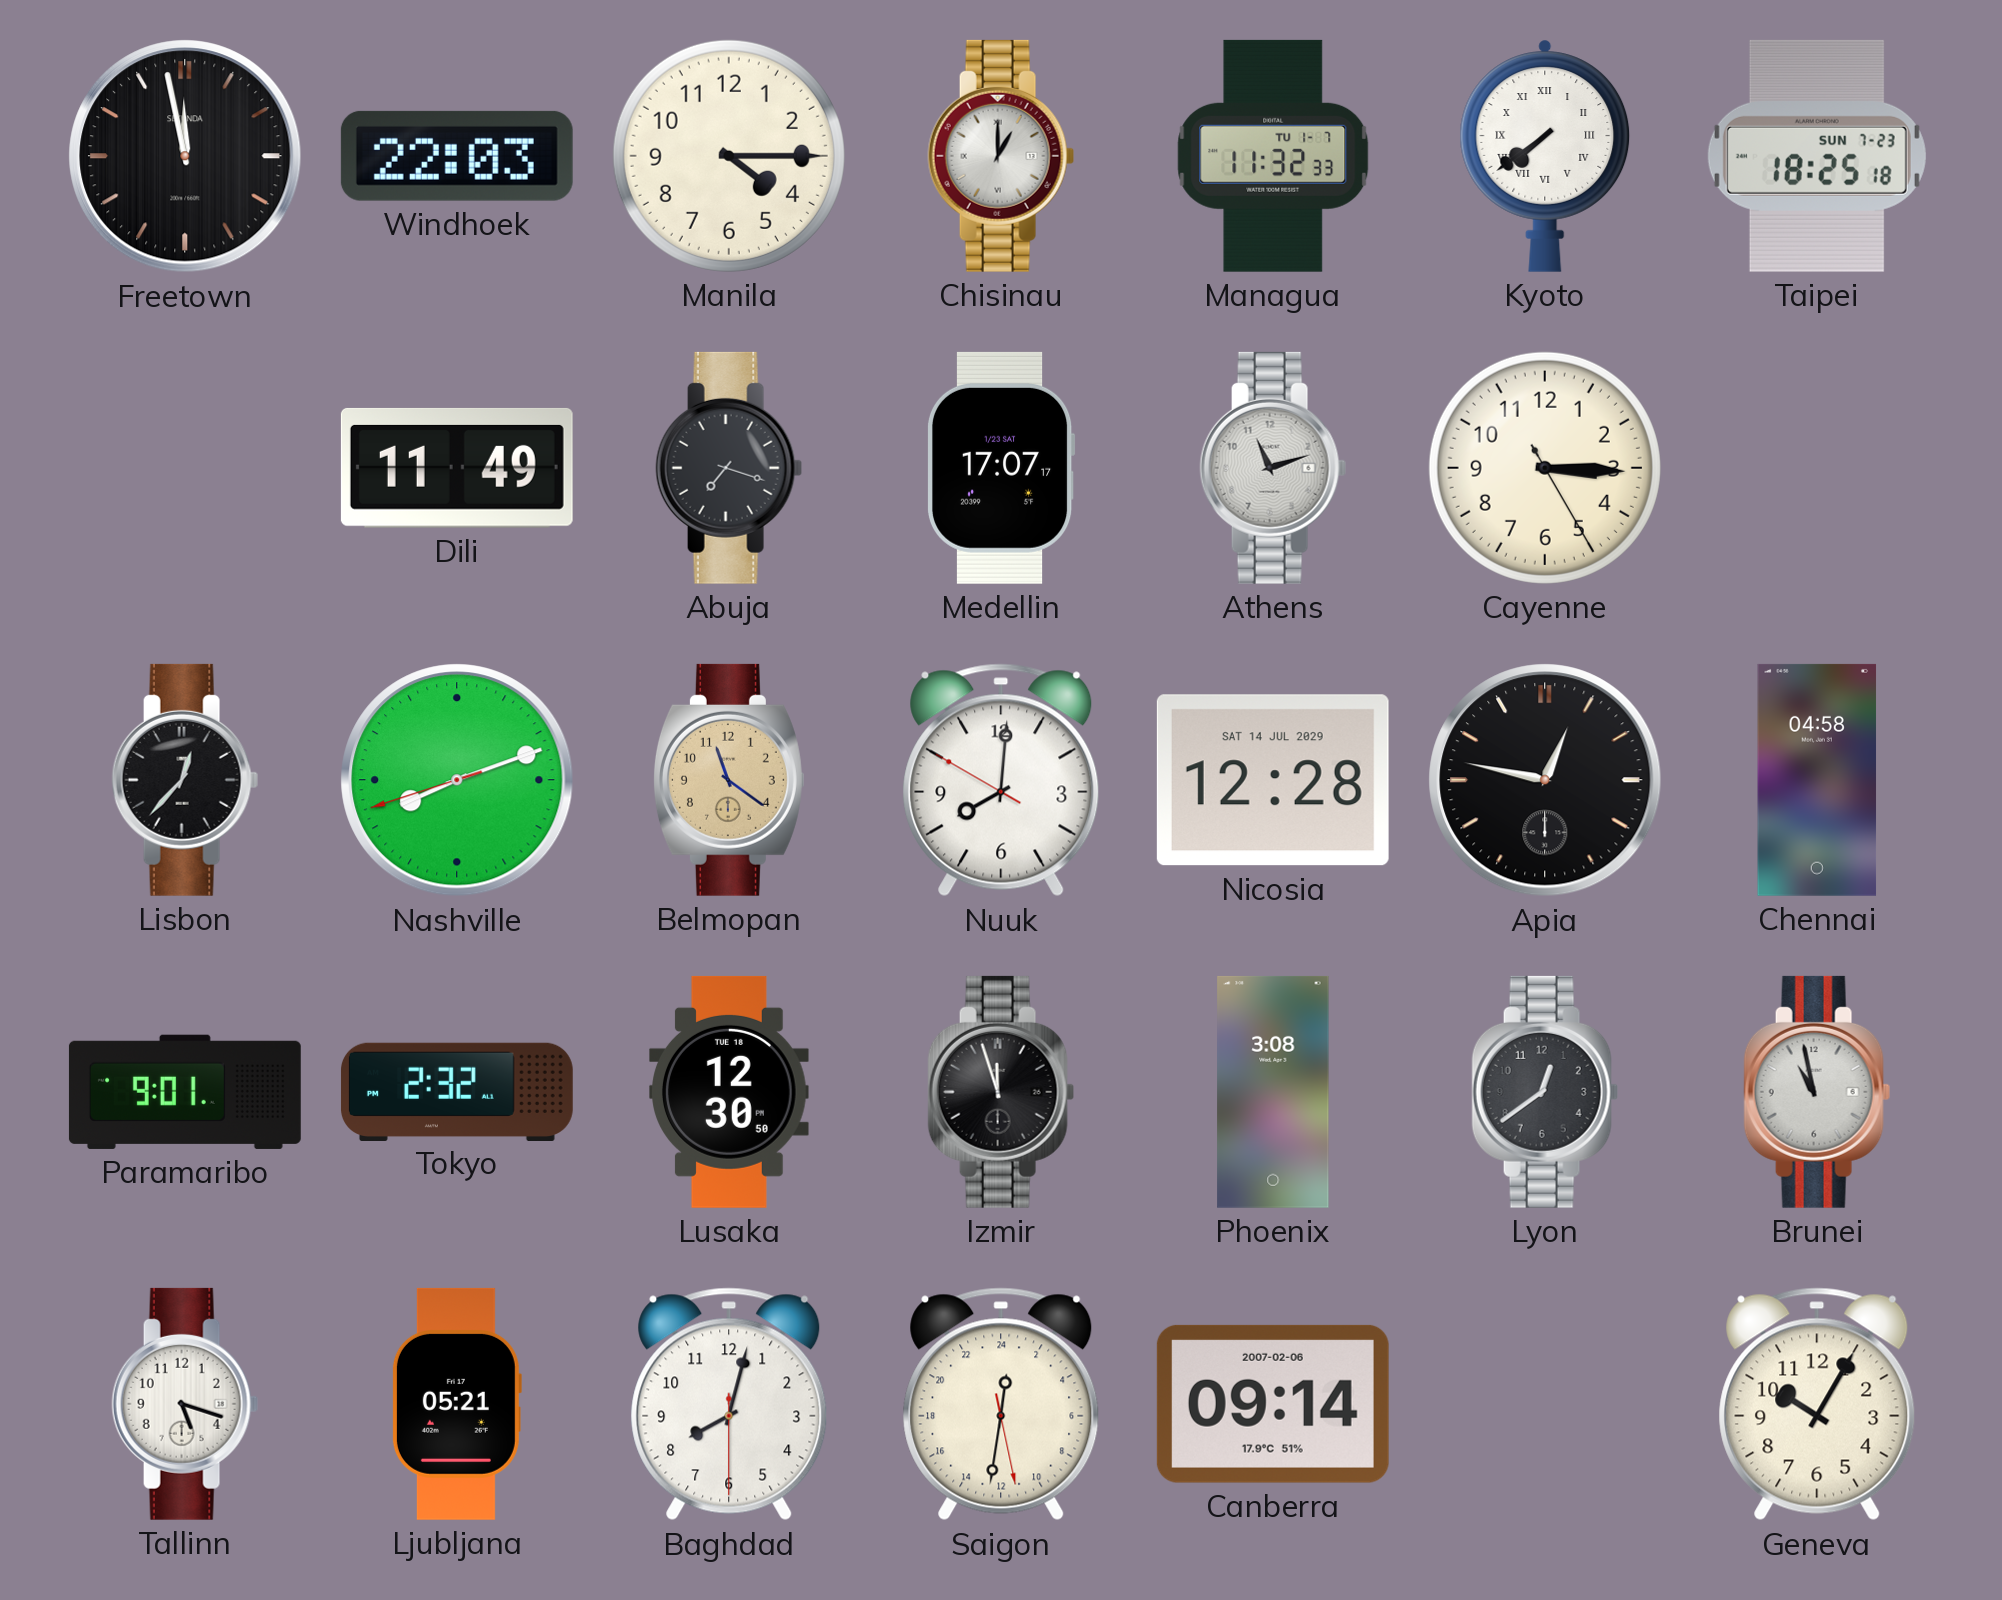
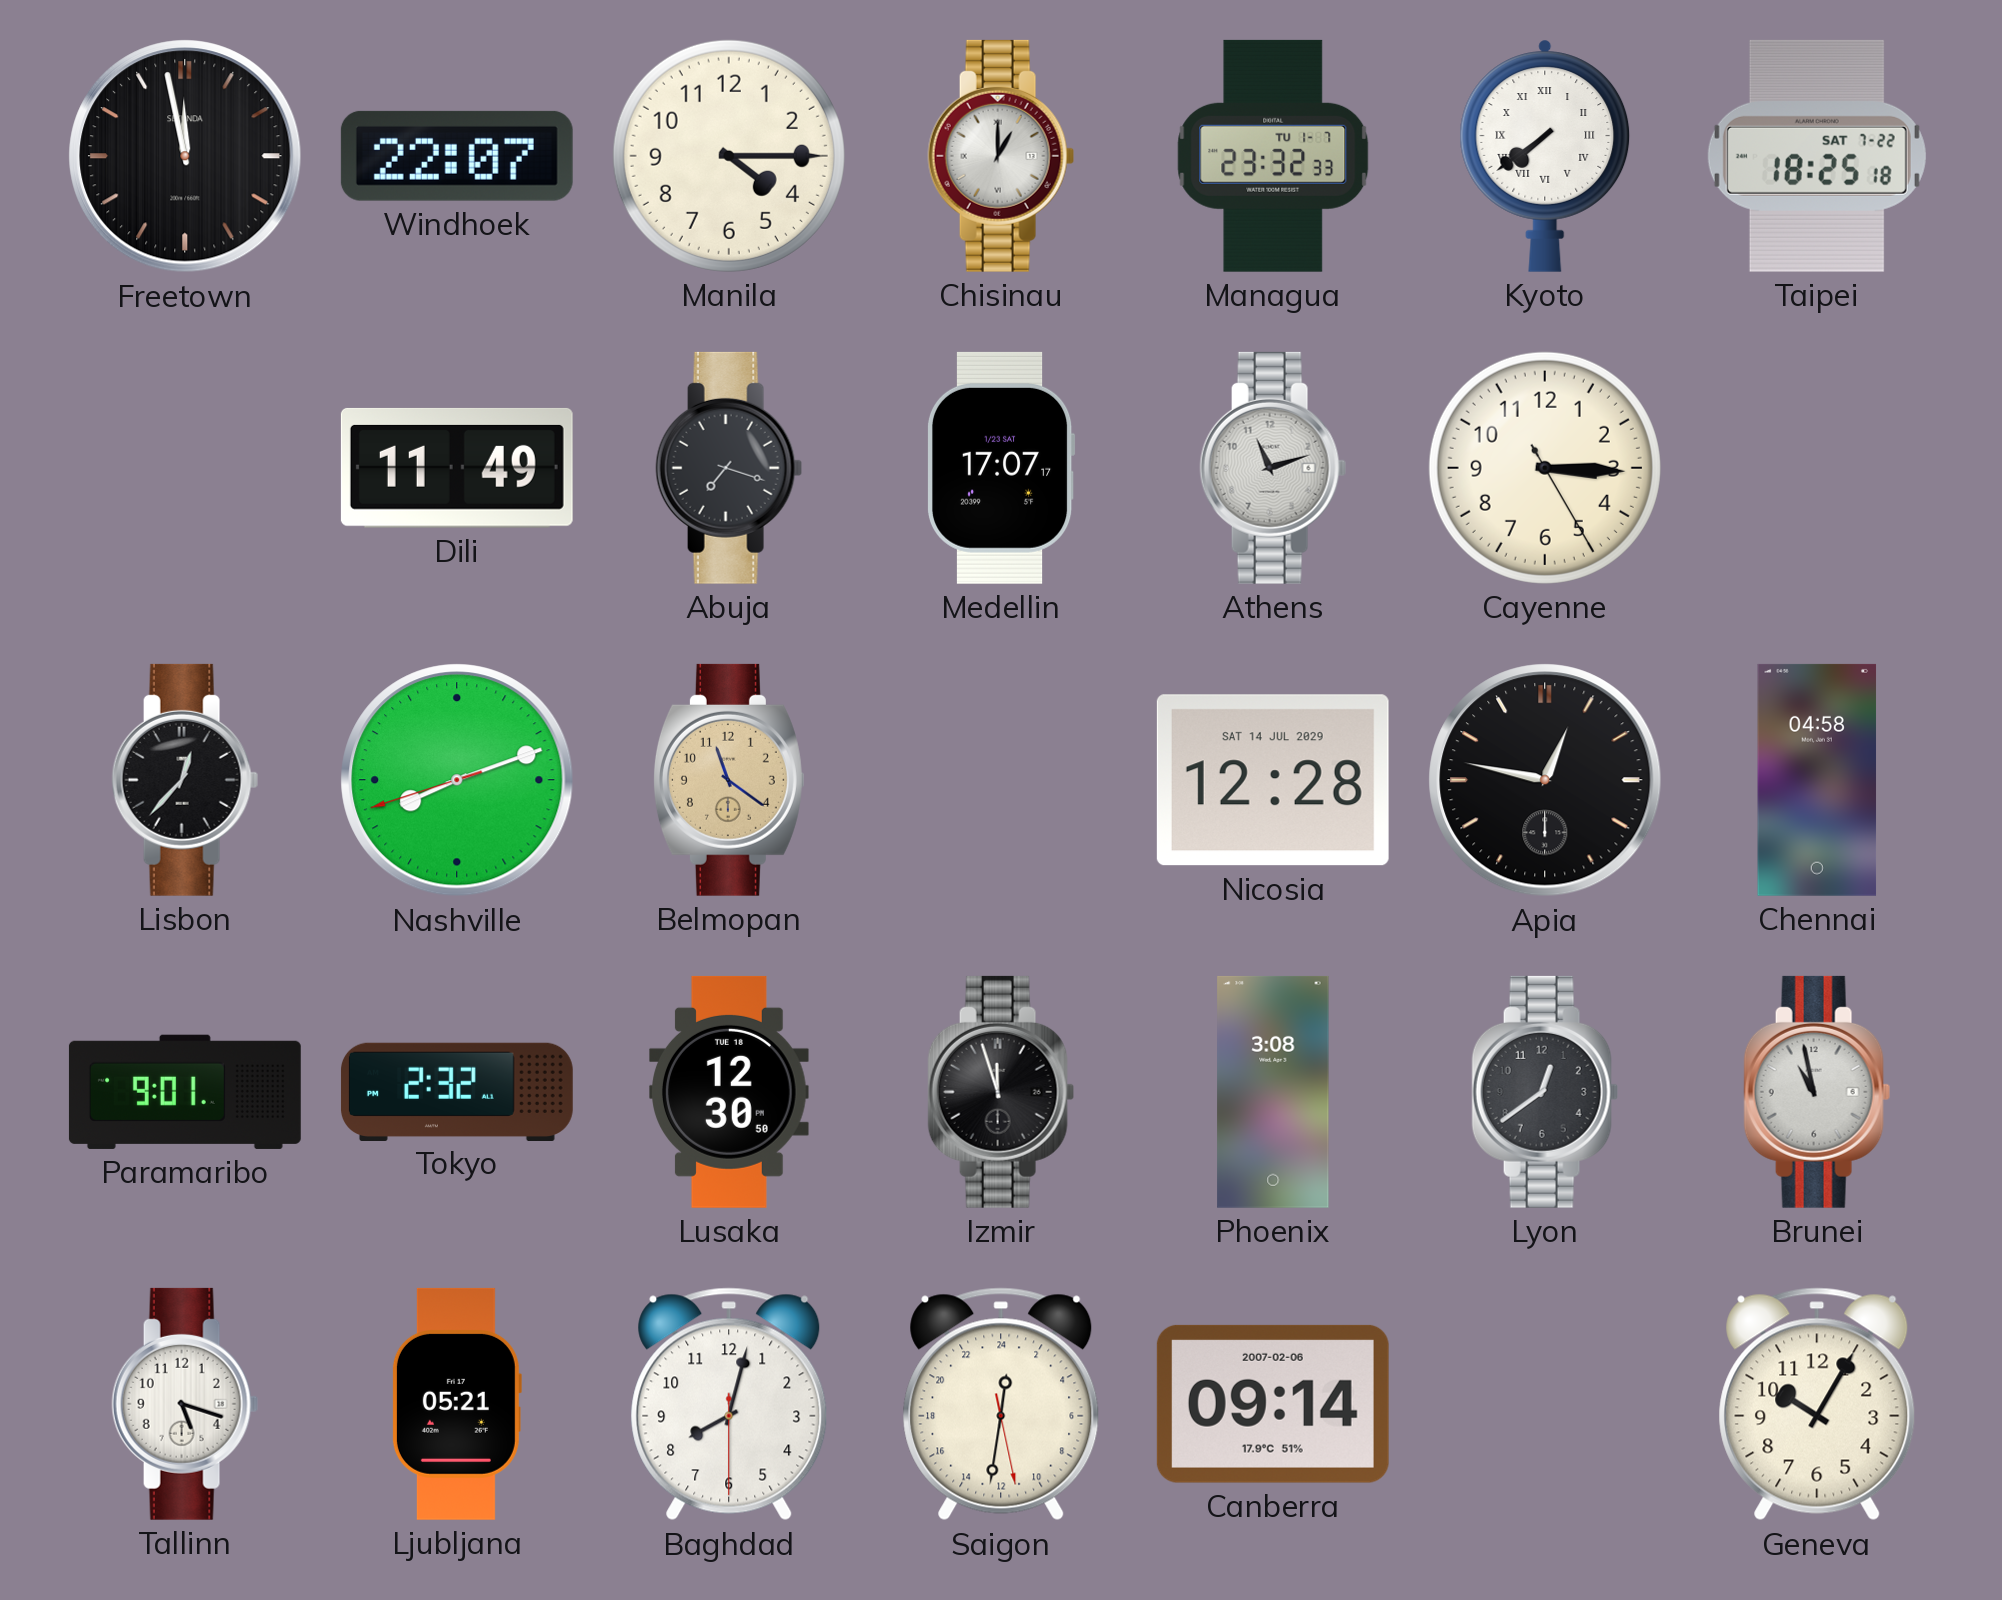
Windhoek: 22:03 -> 22:07 (457, 156)
Managua: 11:32 -> 23:32 (1273, 156)
Taipei date: SUN 7-23 -> SAT 7-22 (1817, 156)
Nuuk: 8:00 -> none (1001, 780)
